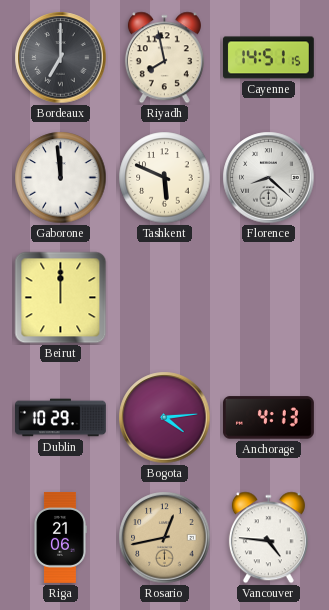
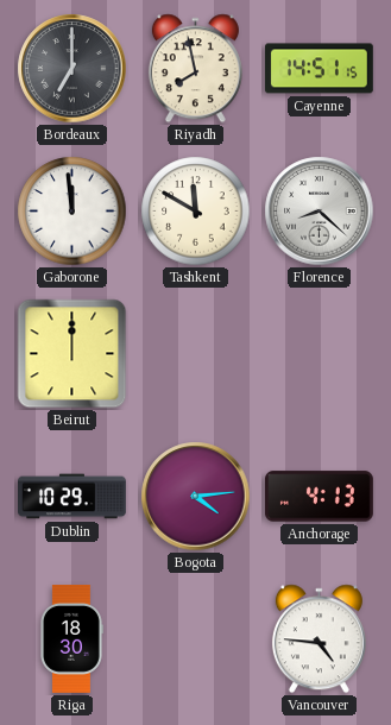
Tashkent: 5:49 -> 11:50 (196, 212)
Riga: 21:06 -> 18:30 (71, 639)
Rosario: 12:43 -> none (165, 538)
